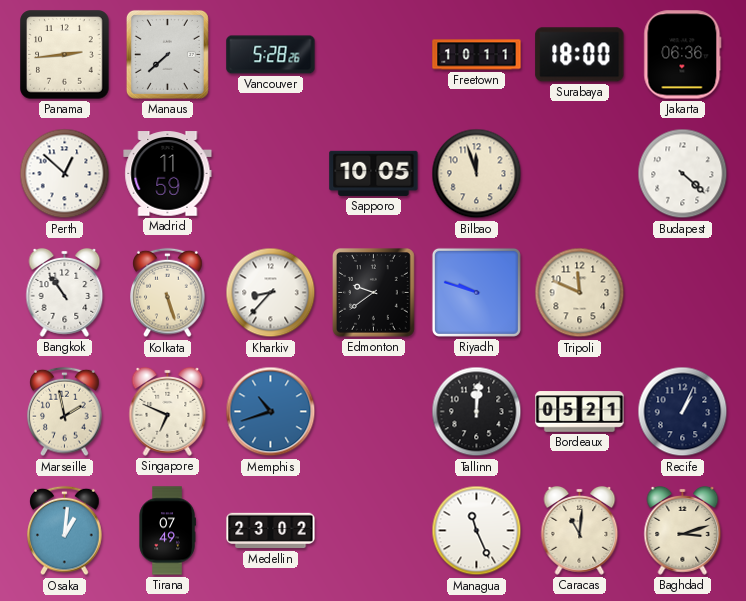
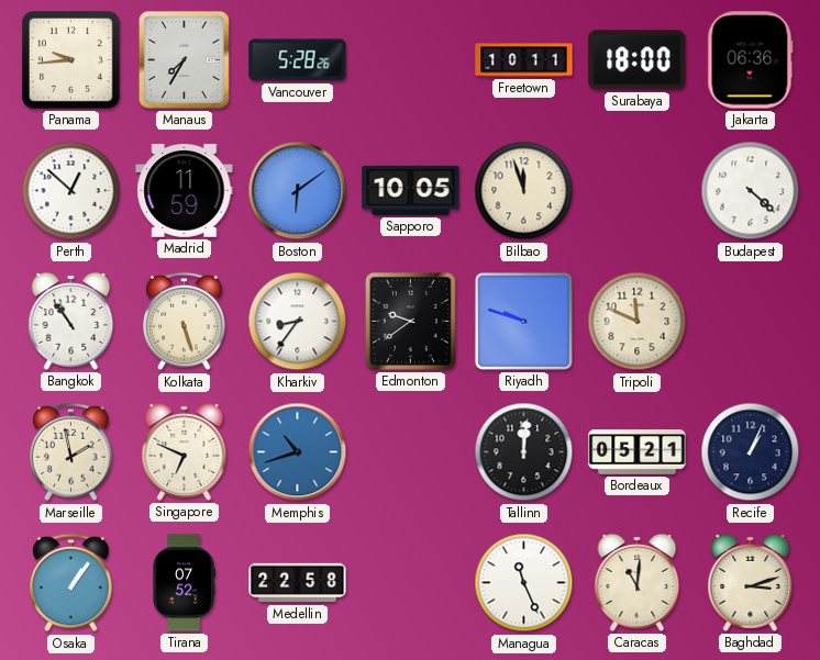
Panama: 2:44 -> 9:44 (71, 60)
Manaus: 7:38 -> 7:35 (184, 59)
Boston: none -> 6:09 (298, 191)
Kharkiv: 8:37 -> 8:36 (298, 322)
Osaka: 1:01 -> 1:06 (71, 583)
Tirana: 07:49 -> 07:52 (184, 583)
Medellin: 23:02 -> 22:58 (298, 583)
